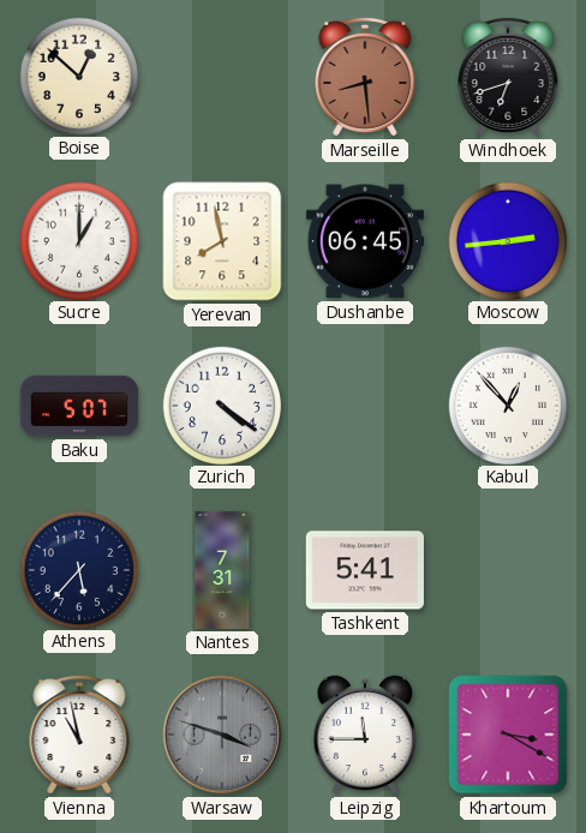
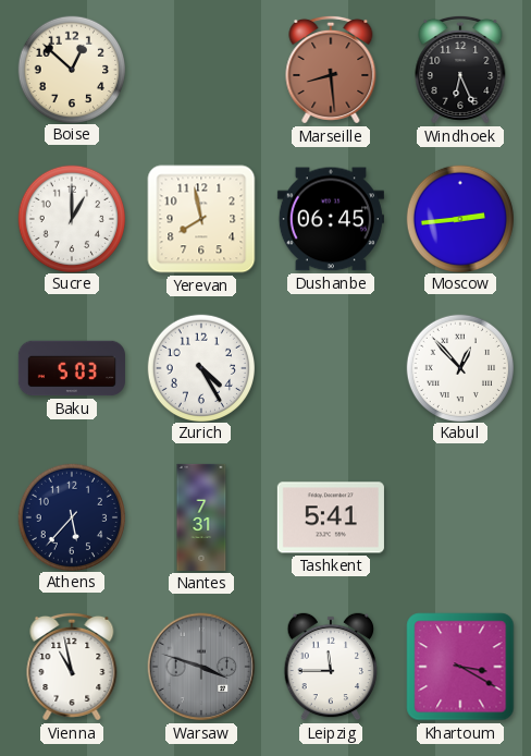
Windhoek: 6:42 -> 6:26 (460, 70)
Baku: 5:07 -> 5:03 (72, 368)
Zurich: 4:21 -> 4:25 (200, 367)
